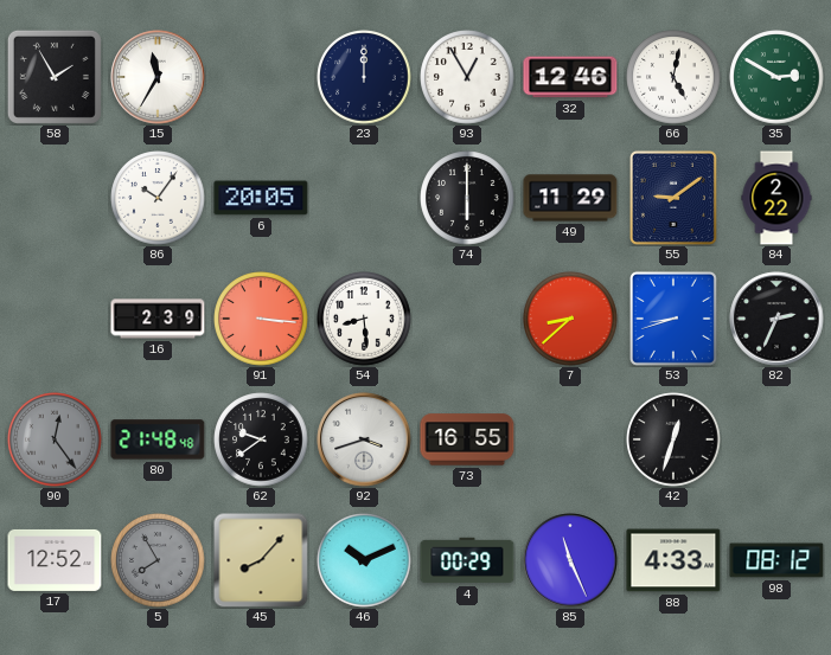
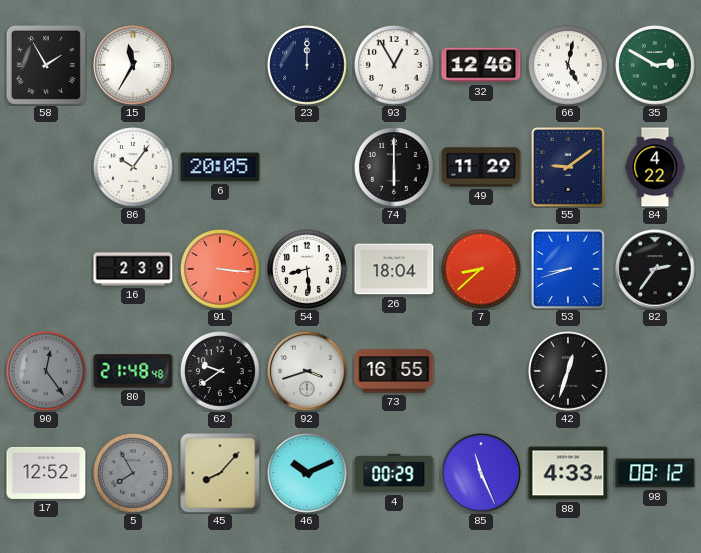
84: 2:22 -> 4:22 (655, 167)
26: none -> 18:04 (394, 269)
82: 2:34 -> 2:36 (655, 269)
